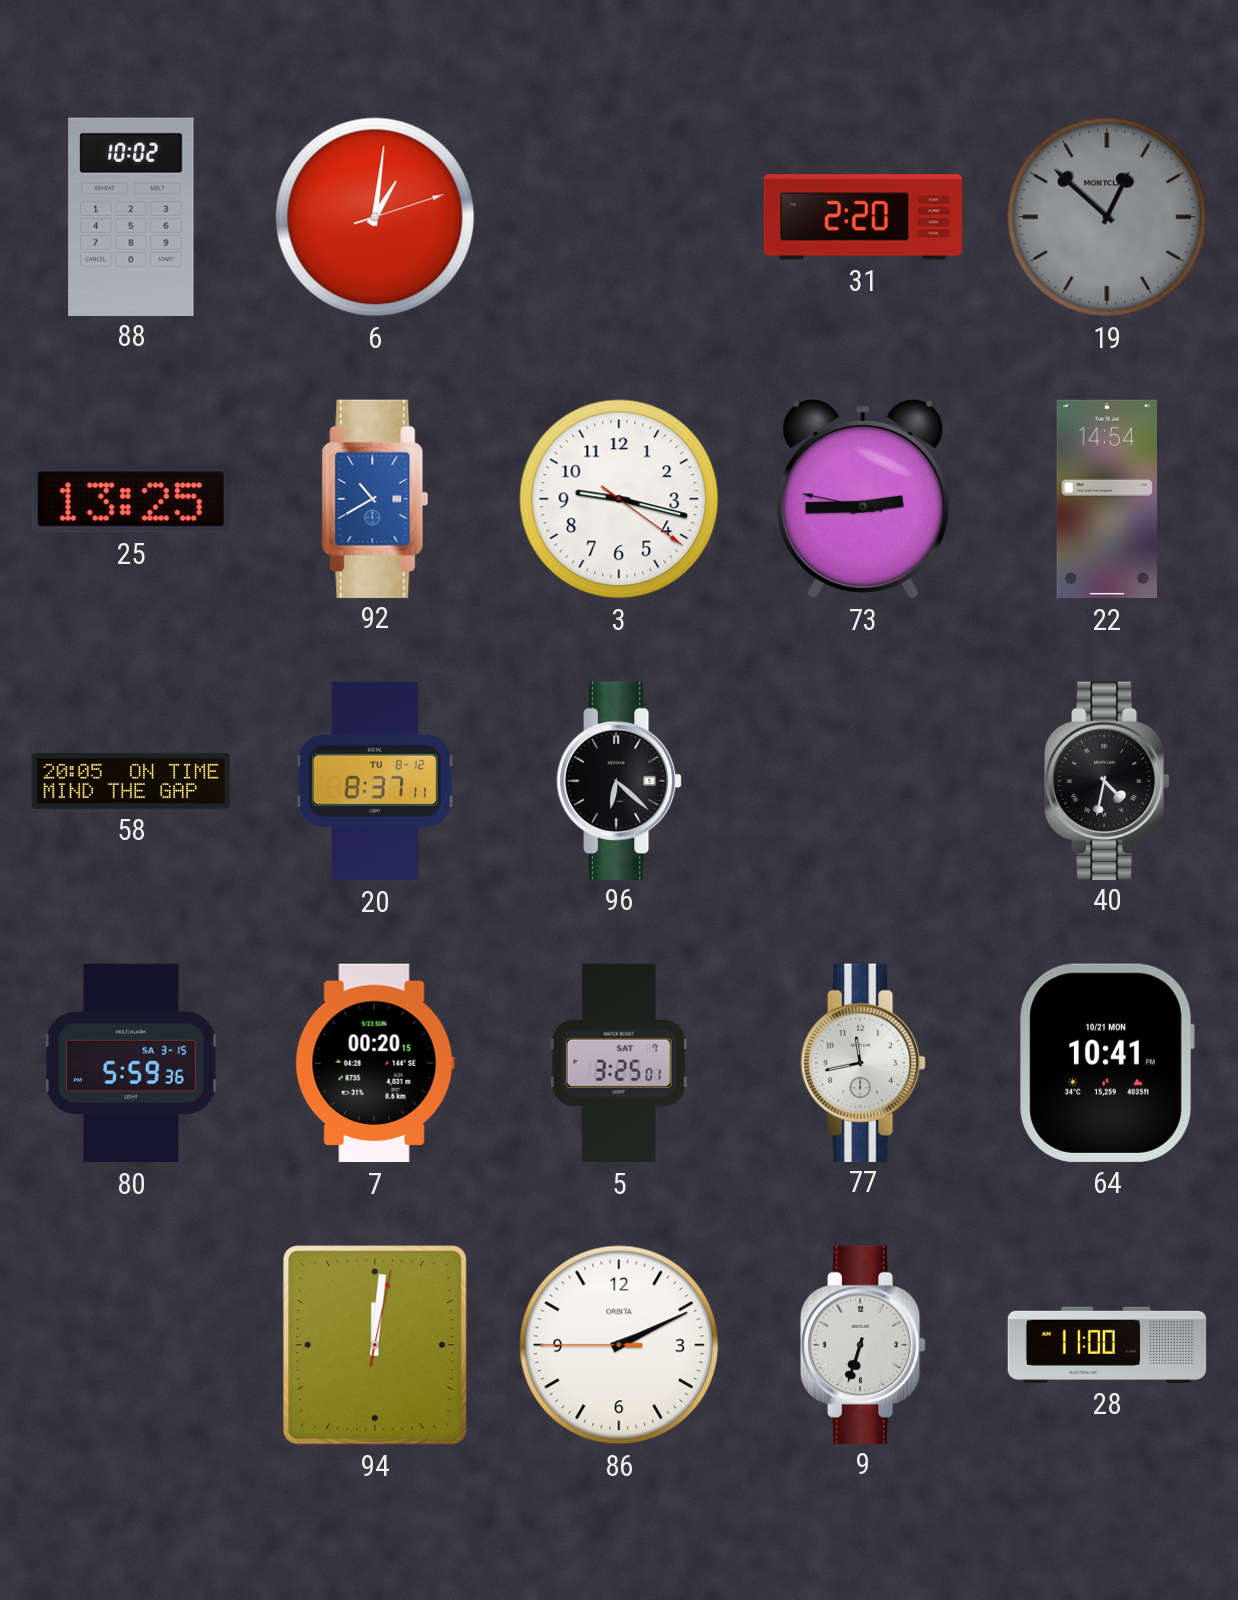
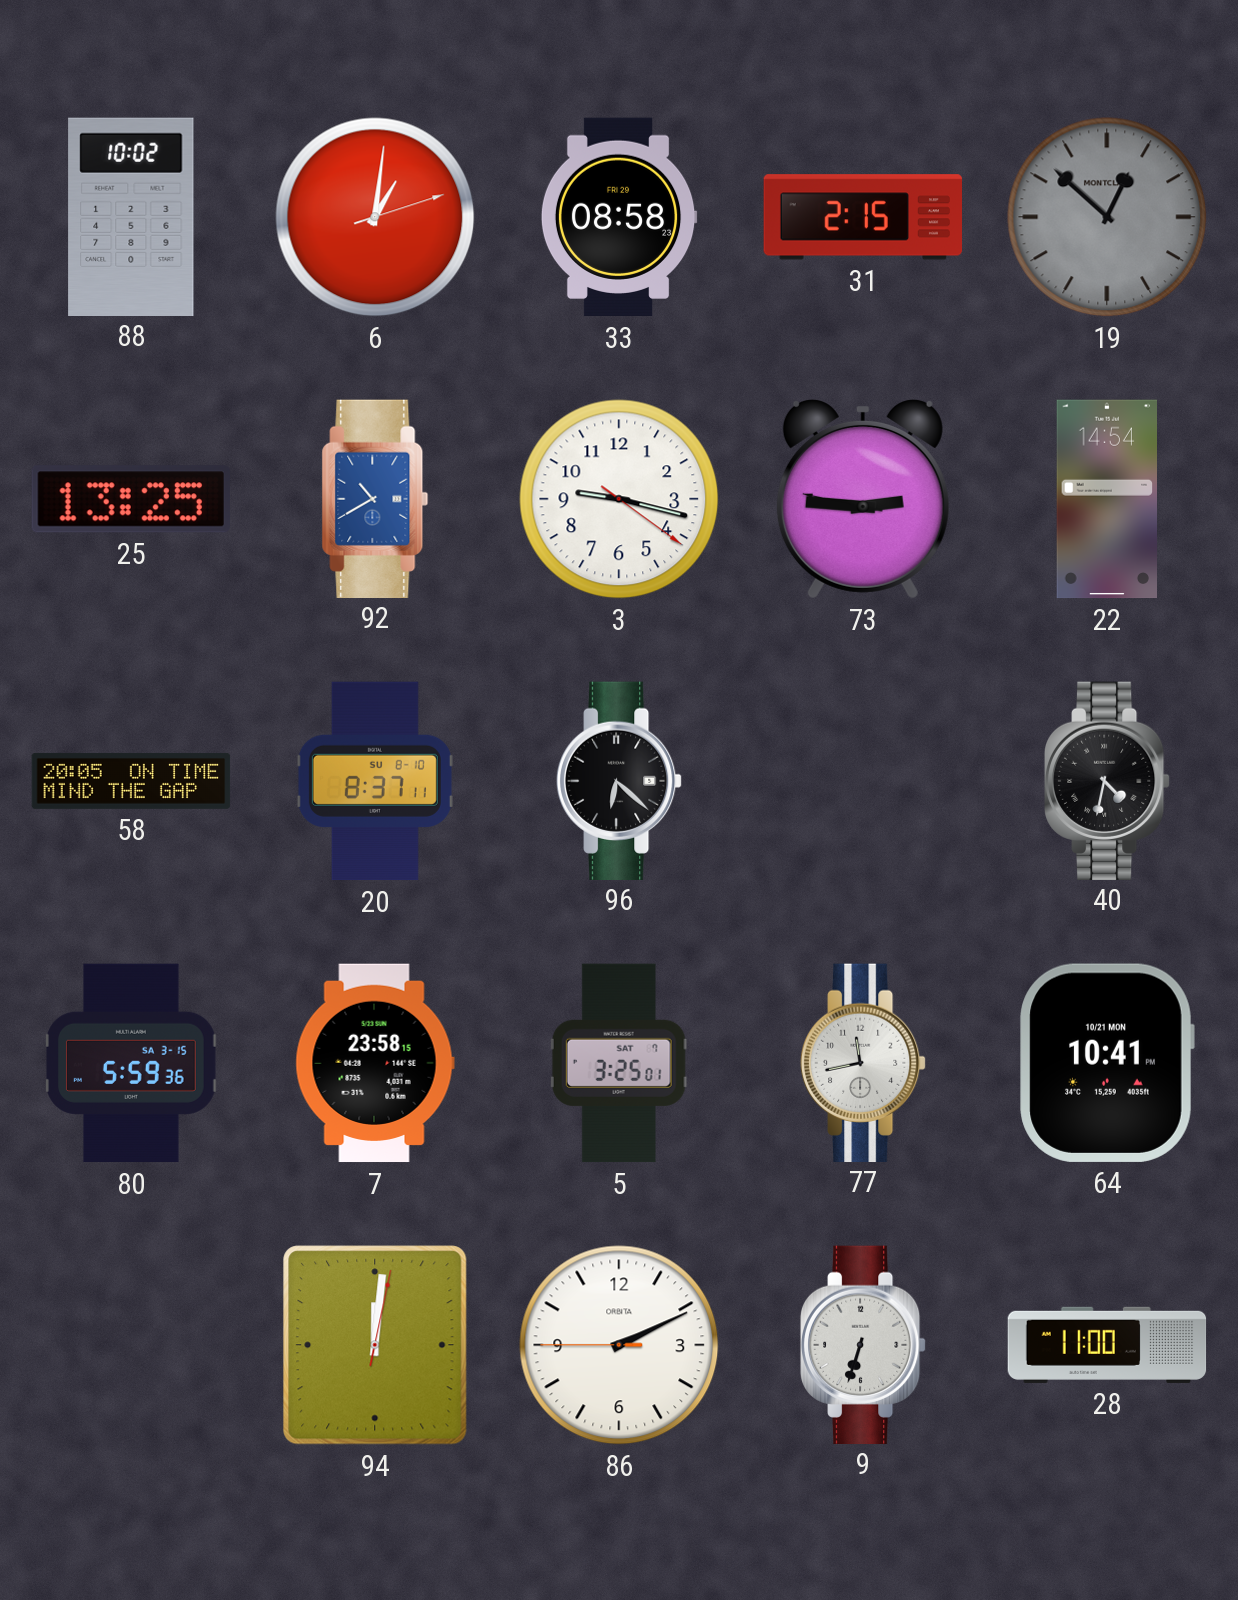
33: none -> 08:58 (619, 217)
31: 2:20 -> 2:15 (862, 217)
73: 2:44 -> 2:45 (863, 499)
20 date: TU 8-12 -> SU 8-10 (375, 781)
7: 00:20 -> 23:58 (375, 1063)
